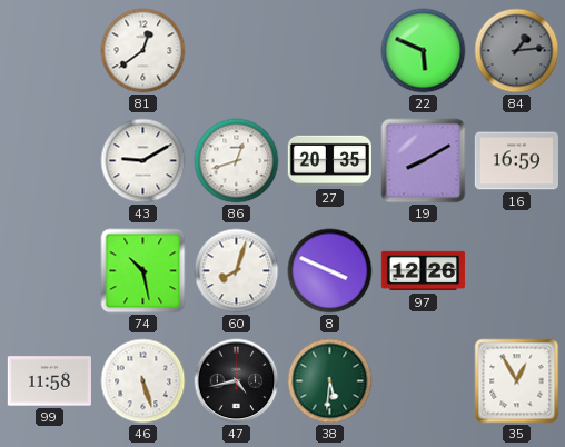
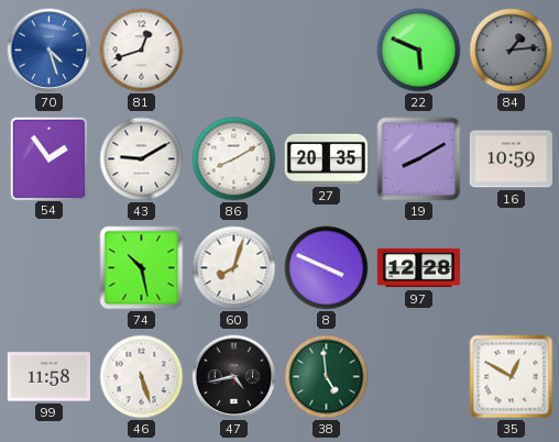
70: none -> 4:27 (50, 51)
81: 12:39 -> 12:42 (142, 51)
54: none -> 1:54 (48, 158)
86: 12:42 -> 8:10 (234, 159)
16: 16:59 -> 10:59 (511, 159)
97: 12:26 -> 12:28 (418, 268)
38: 5:31 -> 4:59 (327, 377)
35: 12:55 -> 12:50 (512, 377)
